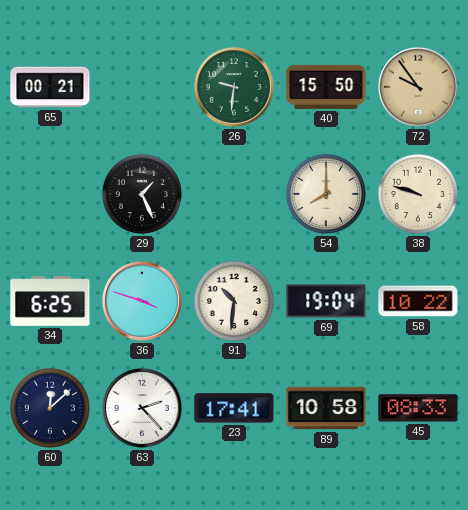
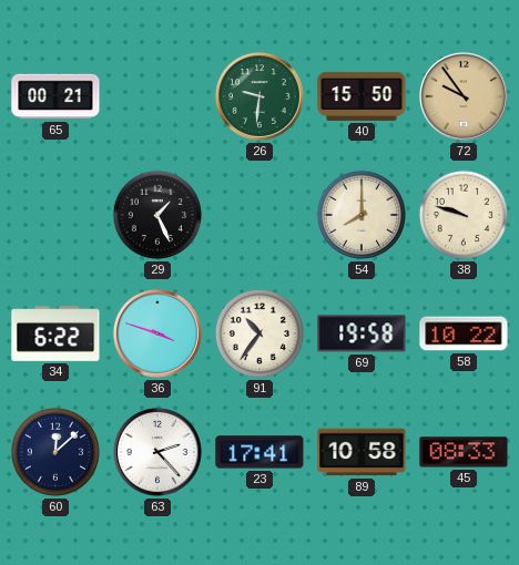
34: 6:25 -> 6:22 (55, 333)
91: 10:31 -> 10:36 (259, 333)
69: 19:04 -> 19:58 (362, 333)
